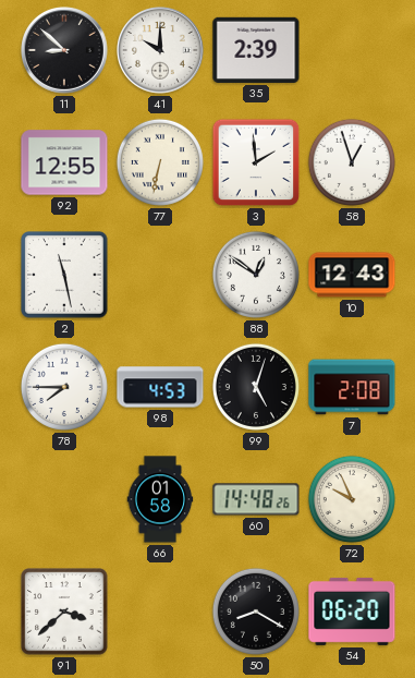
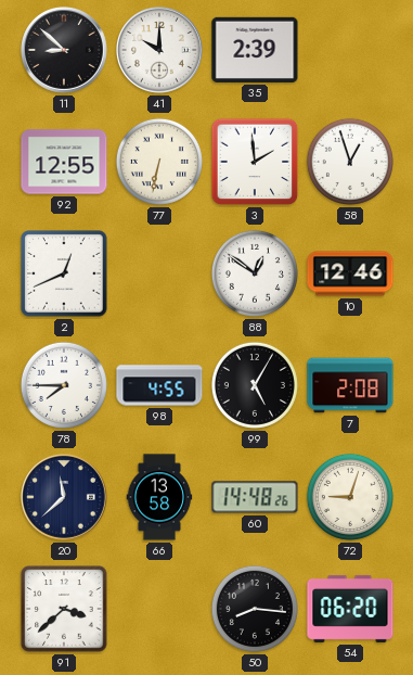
2: 11:28 -> 12:41 (64, 273)
10: 12:43 -> 12:46 (350, 273)
98: 4:53 -> 4:55 (159, 385)
99: 5:03 -> 5:05 (255, 385)
20: none -> 11:38 (65, 498)
66: 01:58 -> 13:58 (159, 497)
72: 9:56 -> 9:03 (350, 497)
50: 8:20 -> 8:16 (255, 609)
